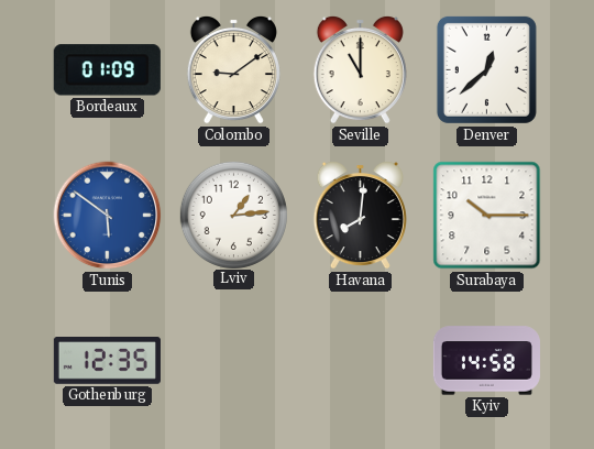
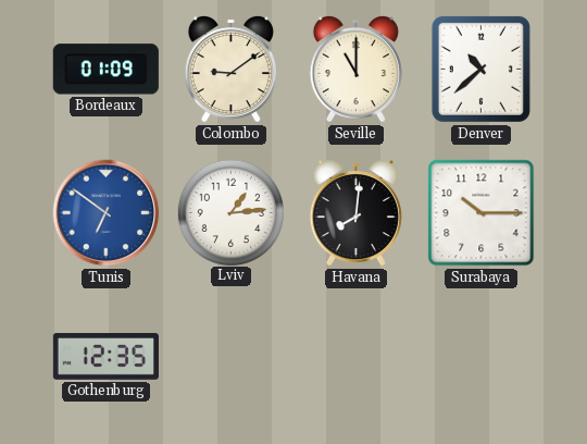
Denver: 12:38 -> 10:38 (480, 69)
Tunis: 5:51 -> 6:51 (107, 213)
Kyiv: 14:58 -> none (486, 361)
